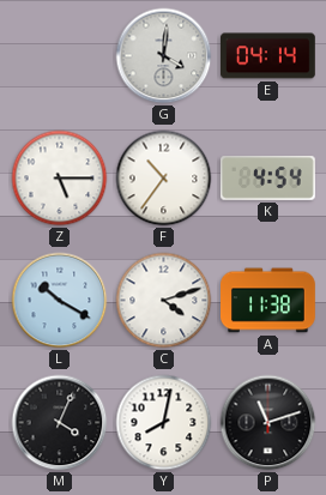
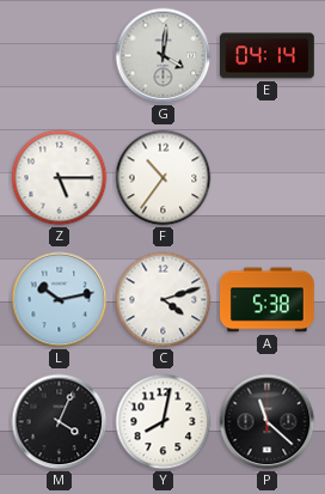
K: 4:54 -> none (267, 179)
L: 10:20 -> 10:13 (60, 300)
A: 11:38 -> 5:38 (268, 300)
P: 11:12 -> 11:22 (268, 422)
